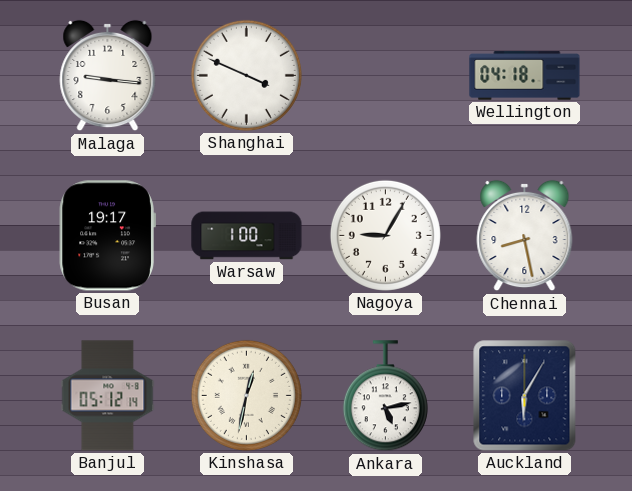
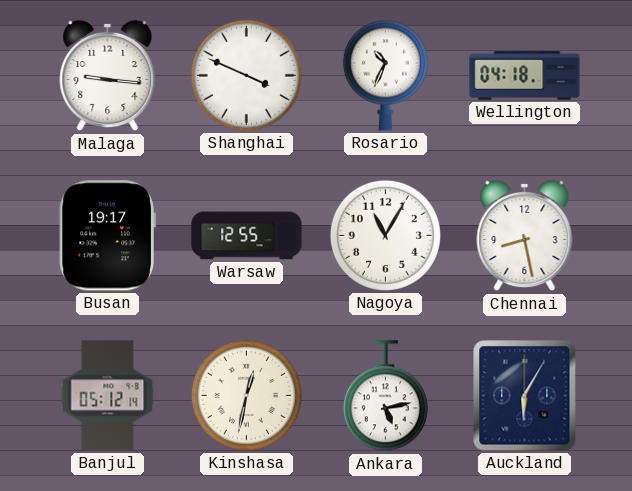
Rosario: none -> 10:34 (385, 75)
Warsaw: 1:00 -> 12:55 (247, 236)
Nagoya: 9:05 -> 11:05 (385, 235)
